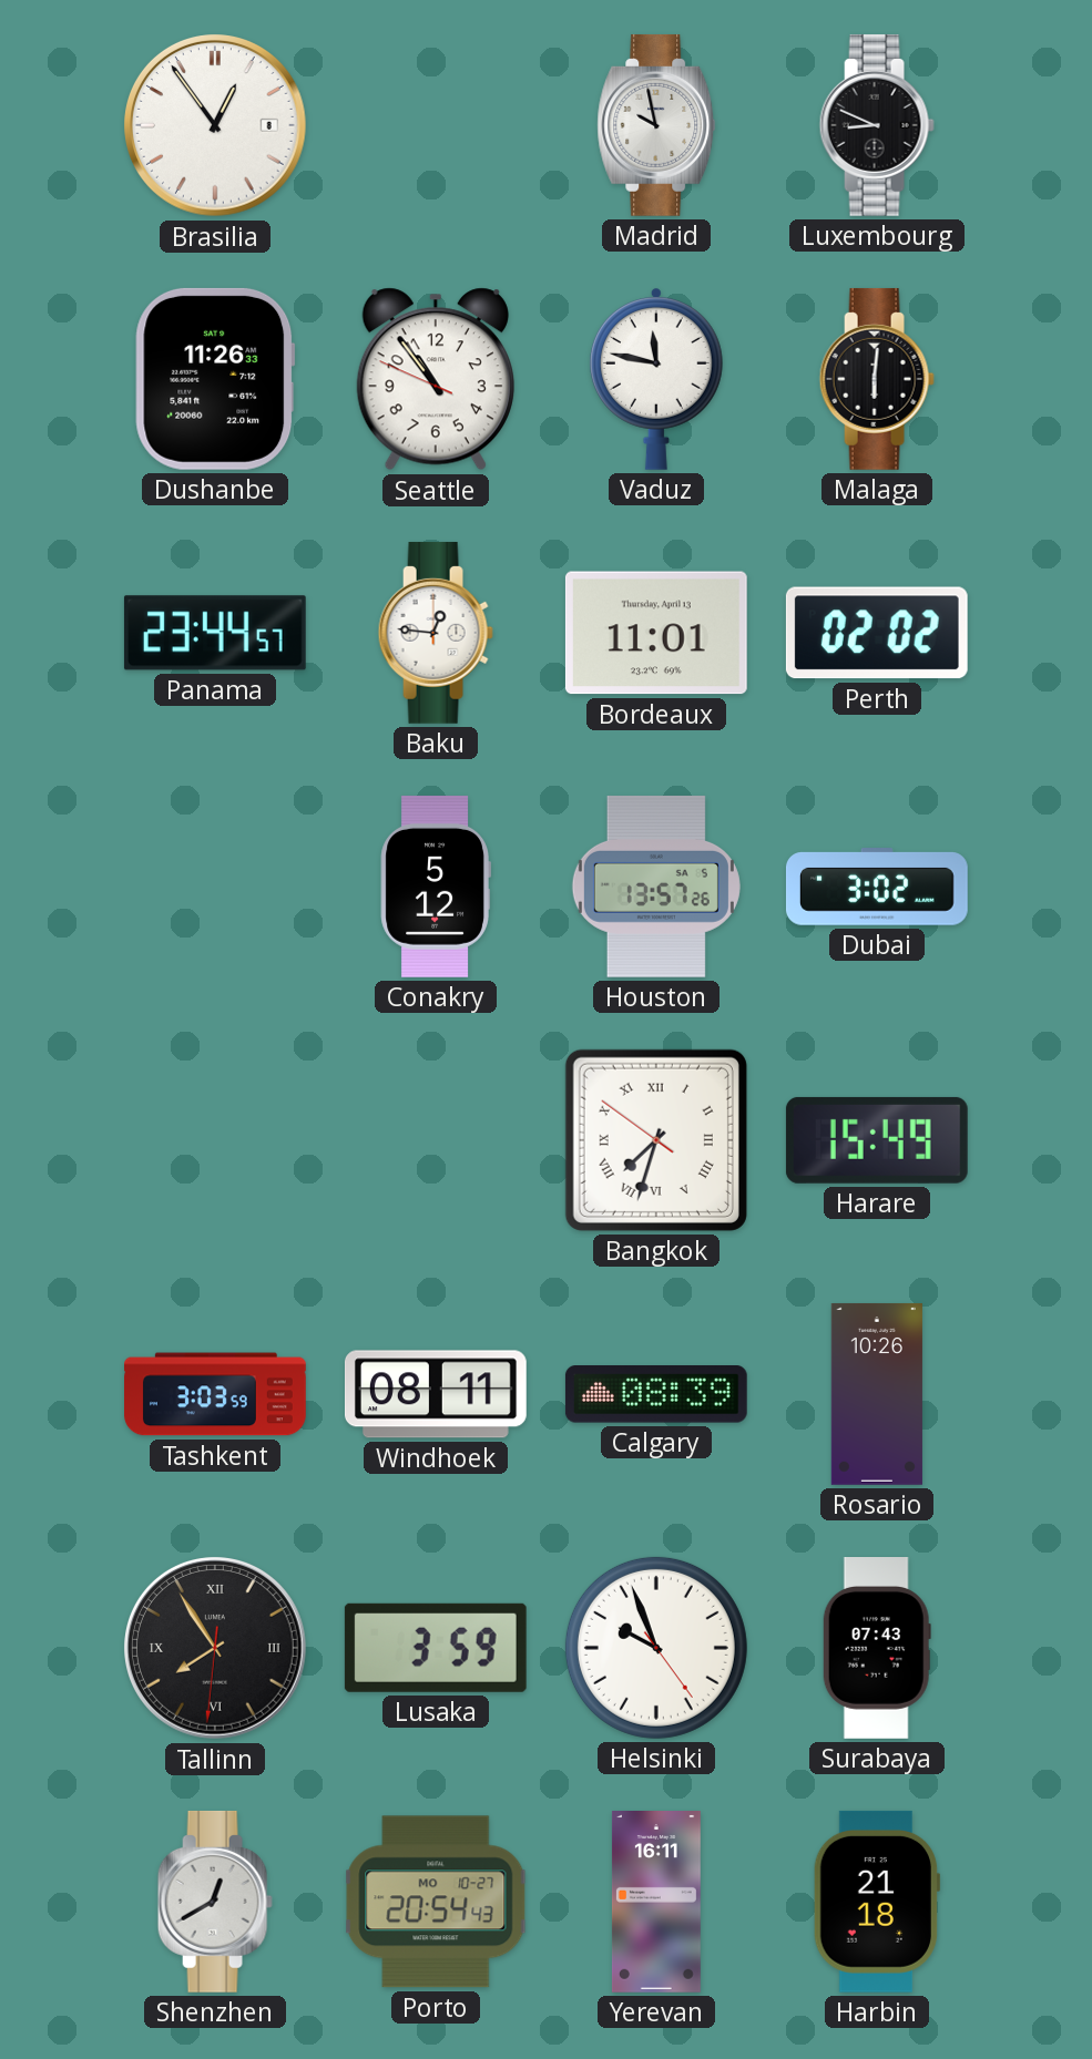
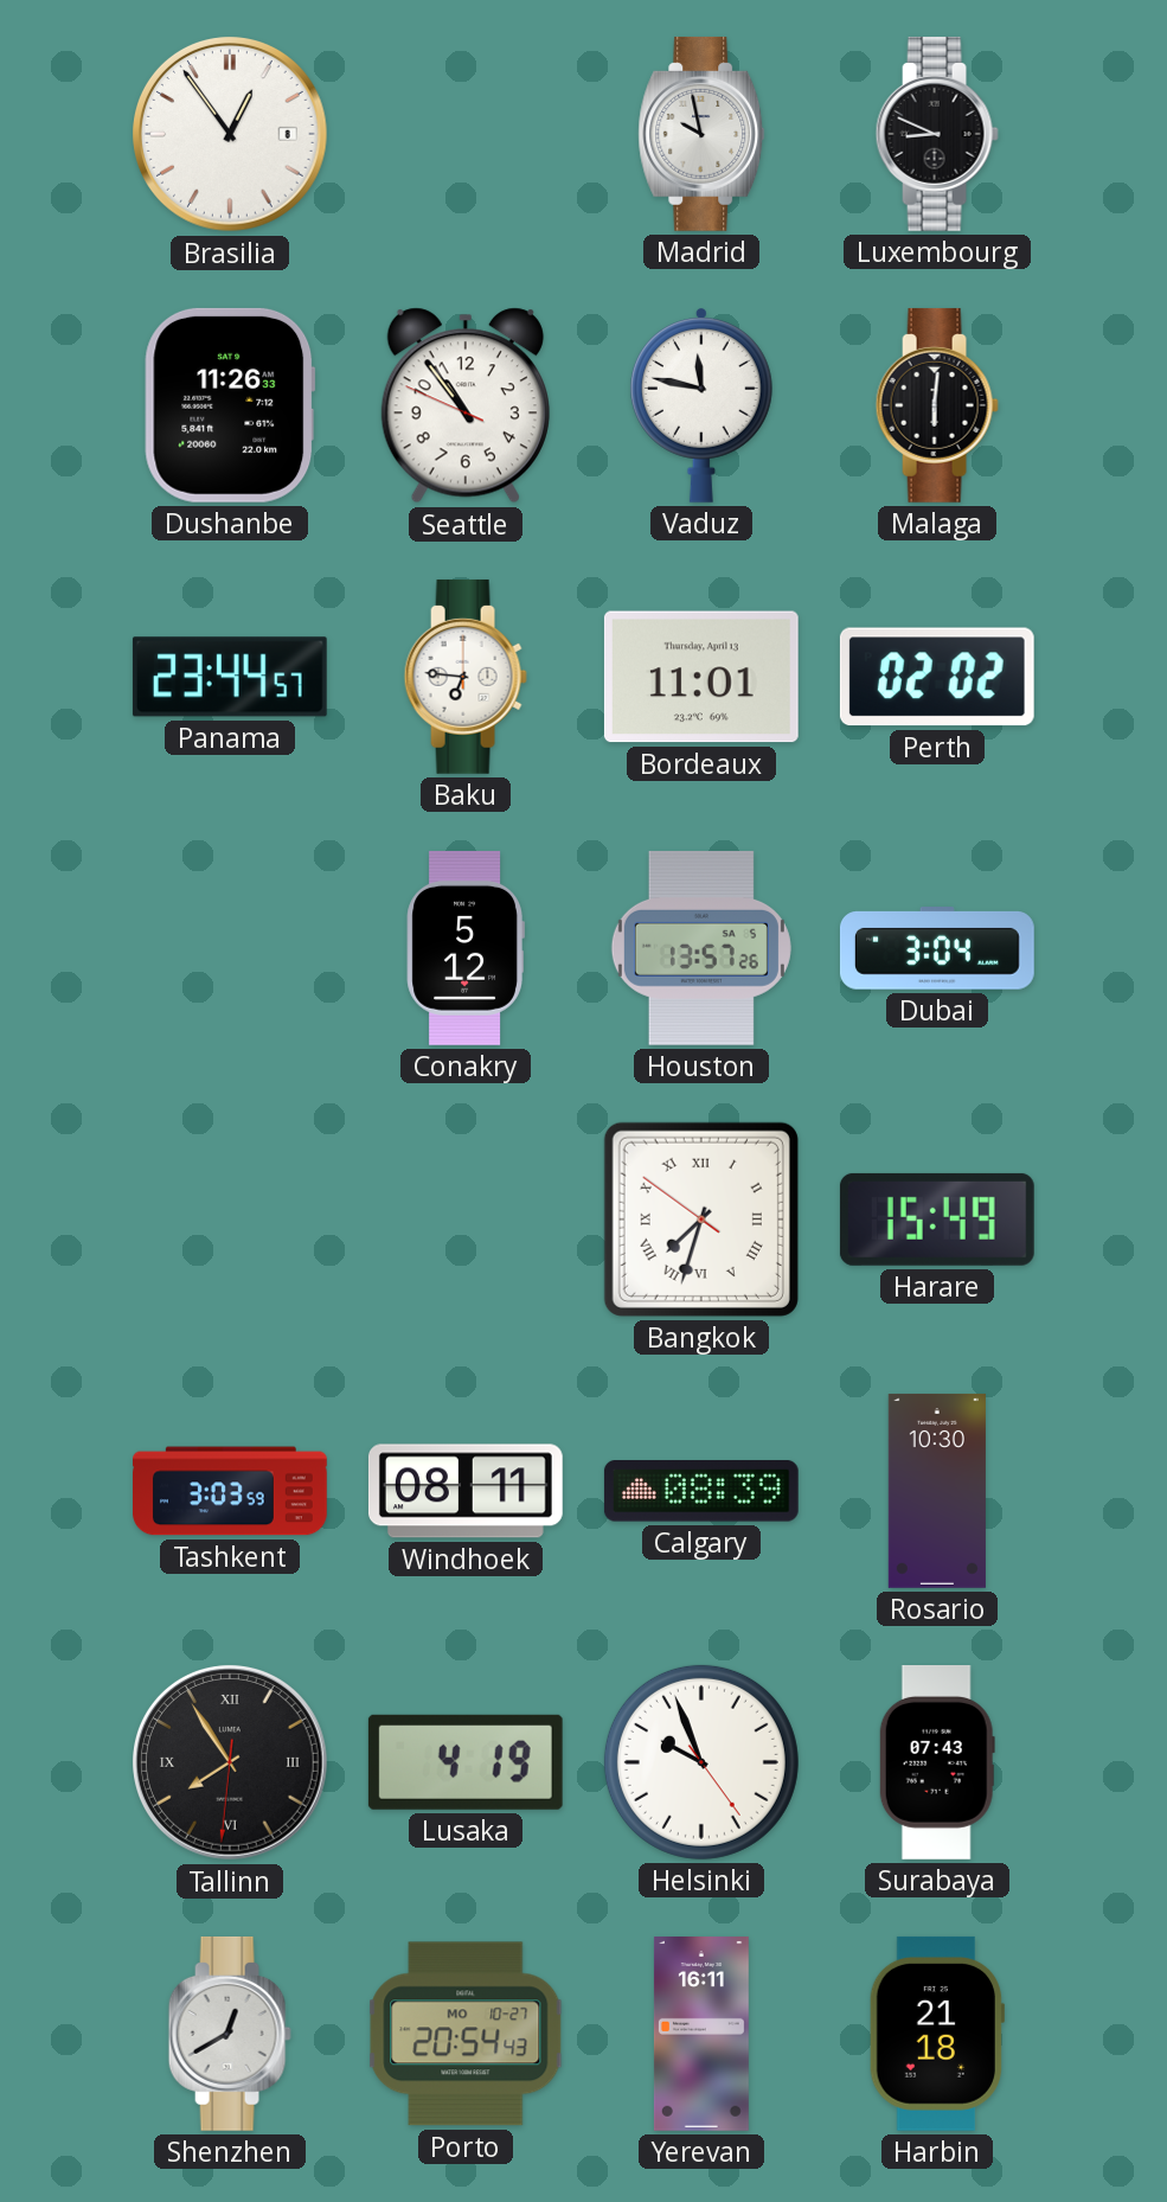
Baku: 12:46 -> 6:46 (466, 677)
Dubai: 3:02 -> 3:04 (937, 948)
Rosario: 10:26 -> 10:30 (937, 1491)
Lusaka: 3:59 -> 4:19 (466, 1762)
